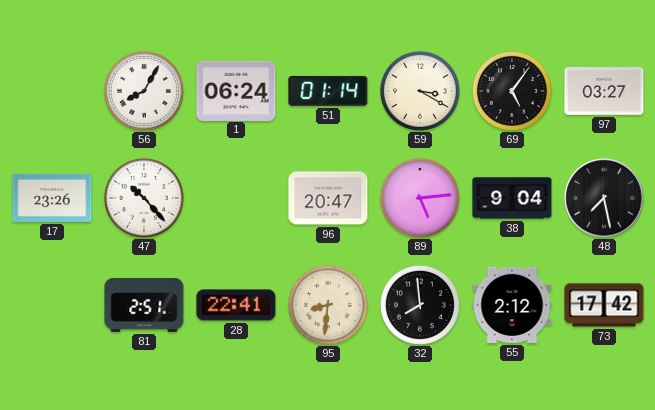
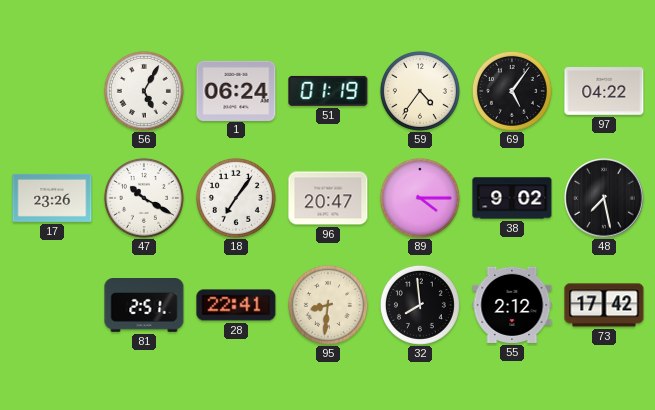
56: 8:05 -> 5:05 (144, 91)
51: 01:14 -> 01:19 (328, 91)
59: 3:20 -> 4:36 (420, 91)
97: 03:27 -> 04:22 (604, 92)
47: 10:23 -> 10:20 (144, 198)
18: none -> 7:06 (236, 198)
89: 5:14 -> 4:15 (420, 198)
38: 9:04 -> 9:02 (512, 198)
